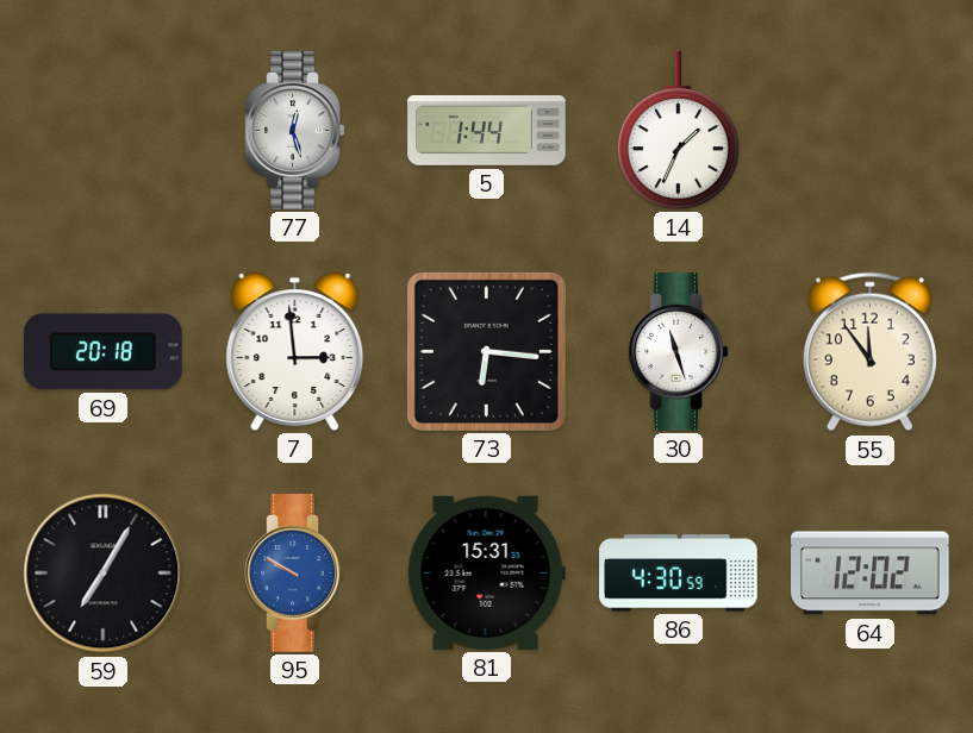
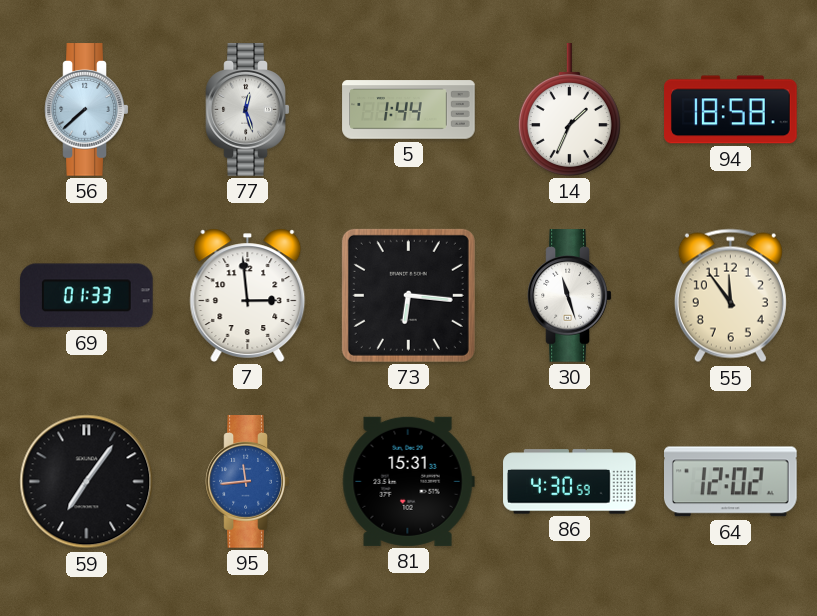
56: none -> 7:38 (87, 110)
94: none -> 18:58 (731, 110)
69: 20:18 -> 01:33 (87, 296)
59: 7:05 -> 7:06 (87, 482)
95: 9:50 -> 11:44 (248, 482)
